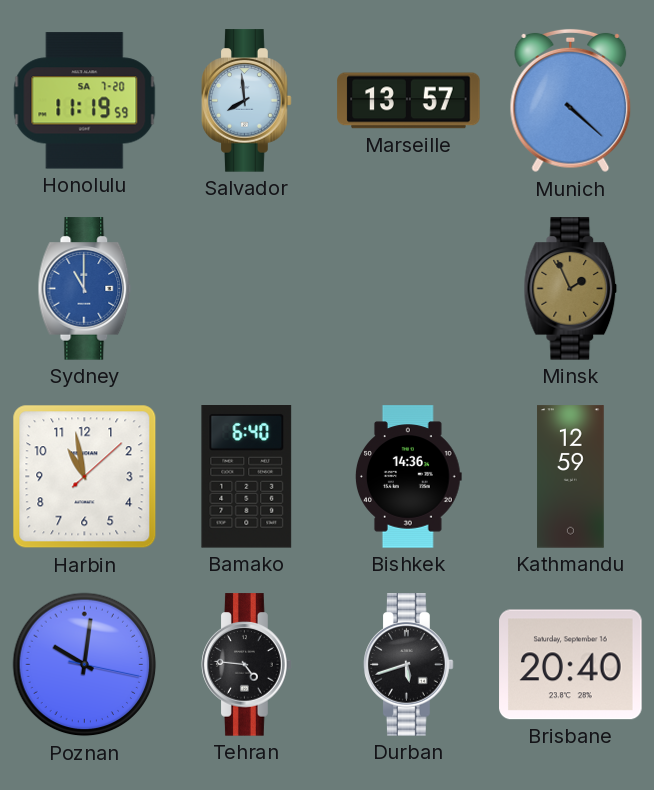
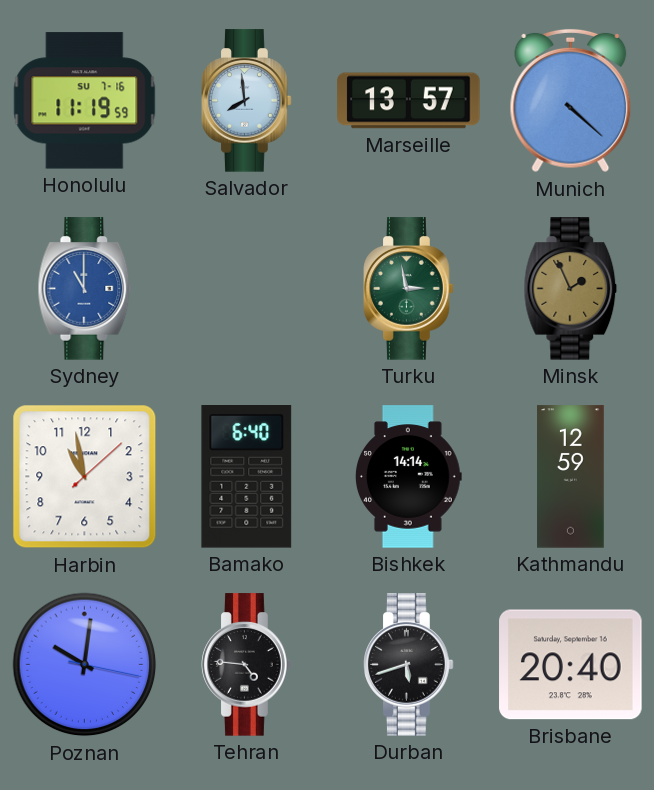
Honolulu date: SA 7-20 -> SU 7-16 (85, 101)
Turku: none -> 2:58 (409, 289)
Bishkek: 14:36 -> 14:14 (409, 477)
